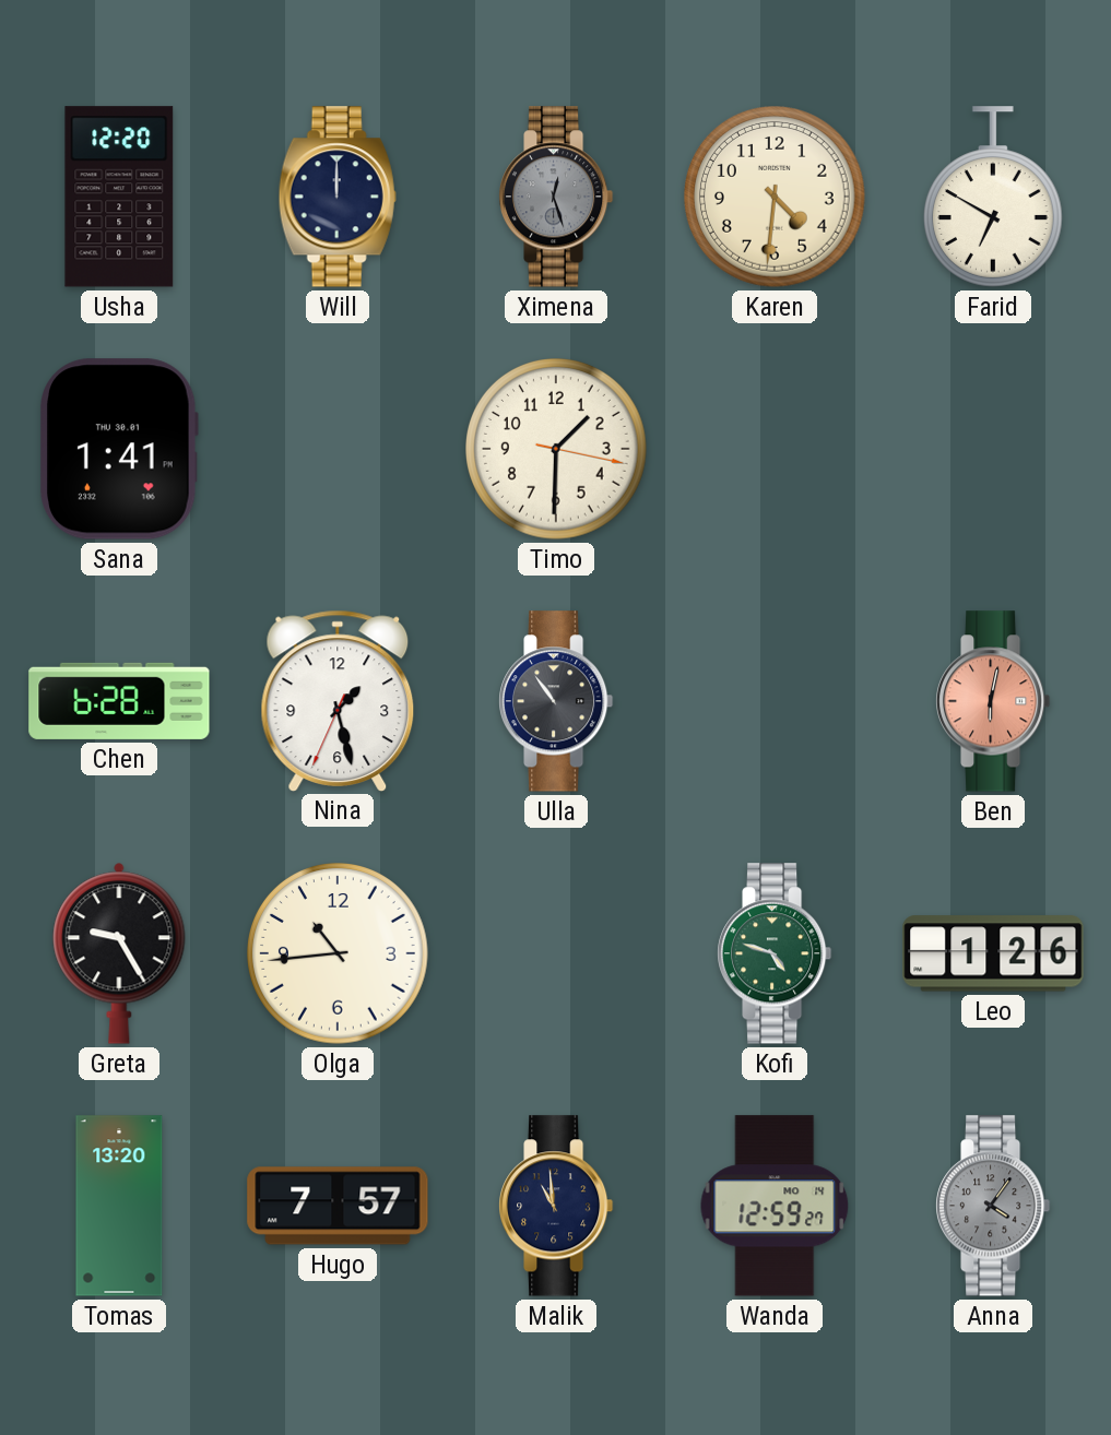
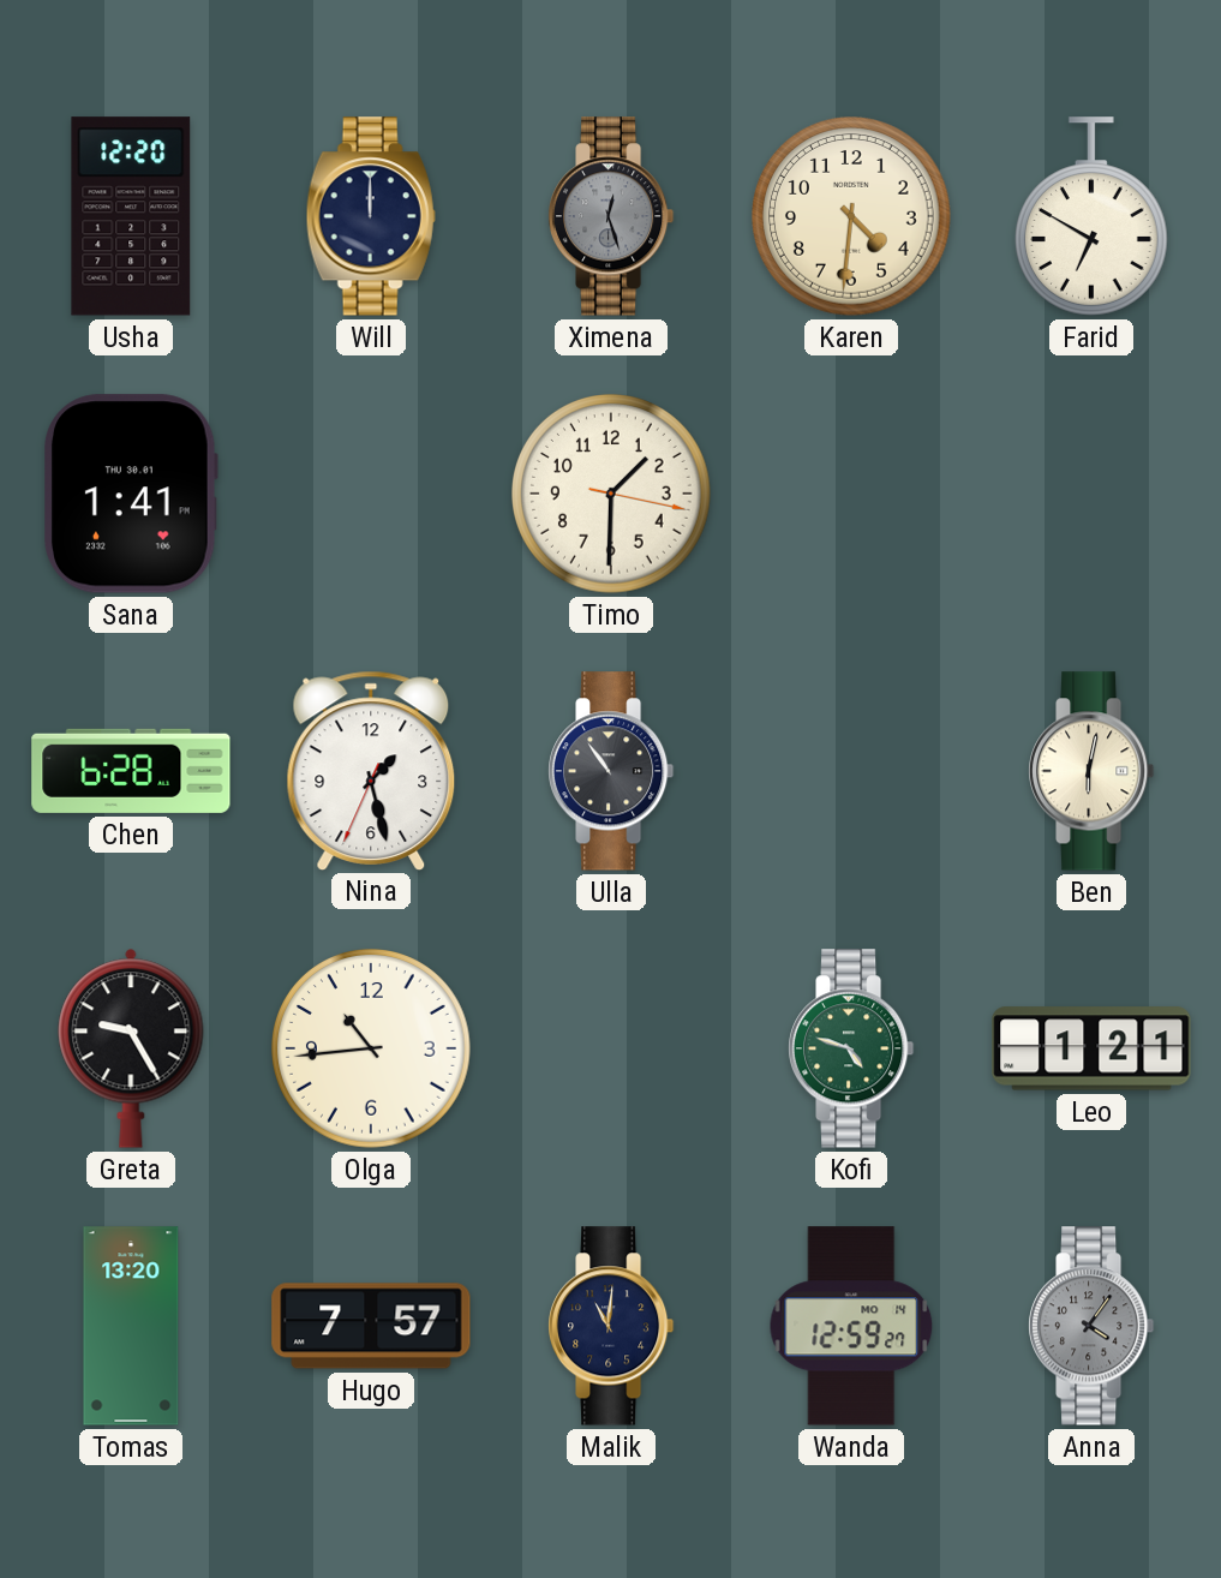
Ben dial: salmon -> cream (1091, 771)
Leo: 1:26 -> 1:21 (1091, 1048)
Malik: 10:59 -> 11:01 (611, 1326)
